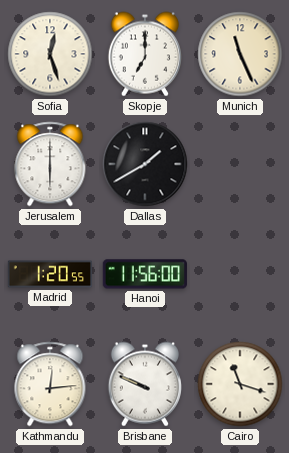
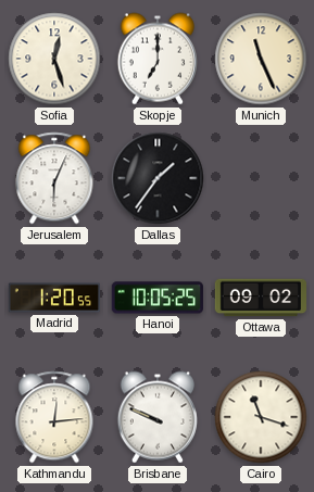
Jerusalem: 6:00 -> 6:04 (54, 178)
Dallas: 1:40 -> 1:36 (158, 178)
Hanoi: 11:56 -> 10:05 (158, 298)
Ottawa: none -> 09:02 (260, 298)
